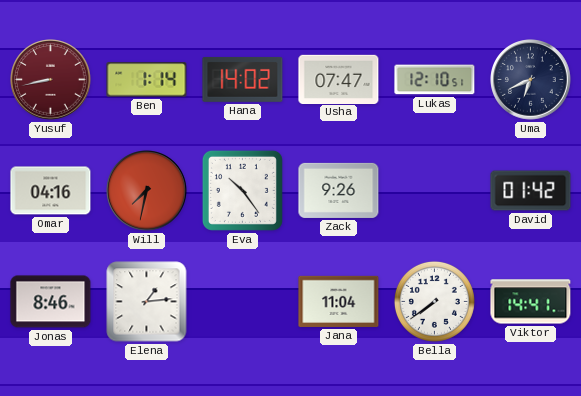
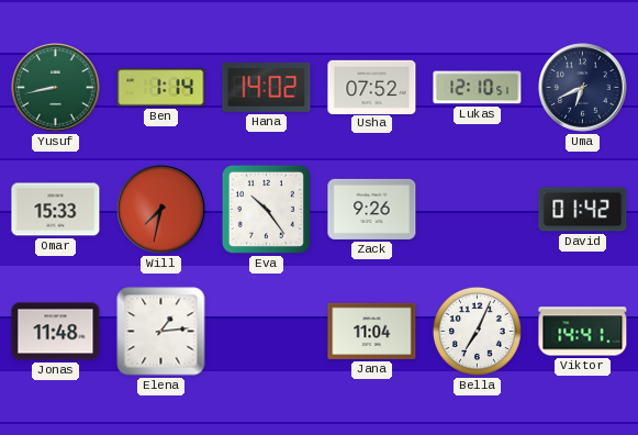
Yusuf dial: burgundy -> green (56, 88)
Usha: 07:47 -> 07:52 (372, 87)
Omar: 04:16 -> 15:33 (56, 210)
Jonas: 8:46 -> 11:48 (56, 332)
Bella: 7:39 -> 7:04 (477, 331)
